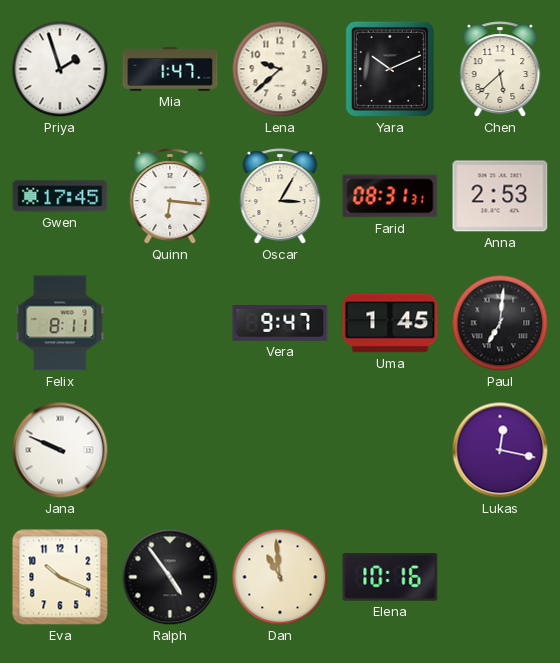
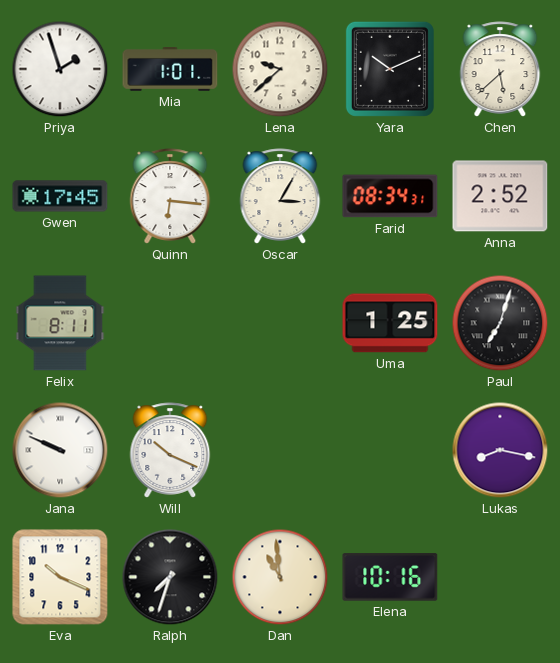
Mia: 1:47 -> 1:01 (170, 70)
Farid: 08:31 -> 08:34 (390, 196)
Anna: 2:53 -> 2:52 (500, 196)
Vera: 9:47 -> none (280, 323)
Uma: 1:45 -> 1:25 (390, 323)
Paul: 7:01 -> 7:03 (500, 323)
Will: none -> 10:19 (170, 450)
Lukas: 12:17 -> 8:17 (500, 450)
Ralph: 4:54 -> 7:33 (170, 577)
